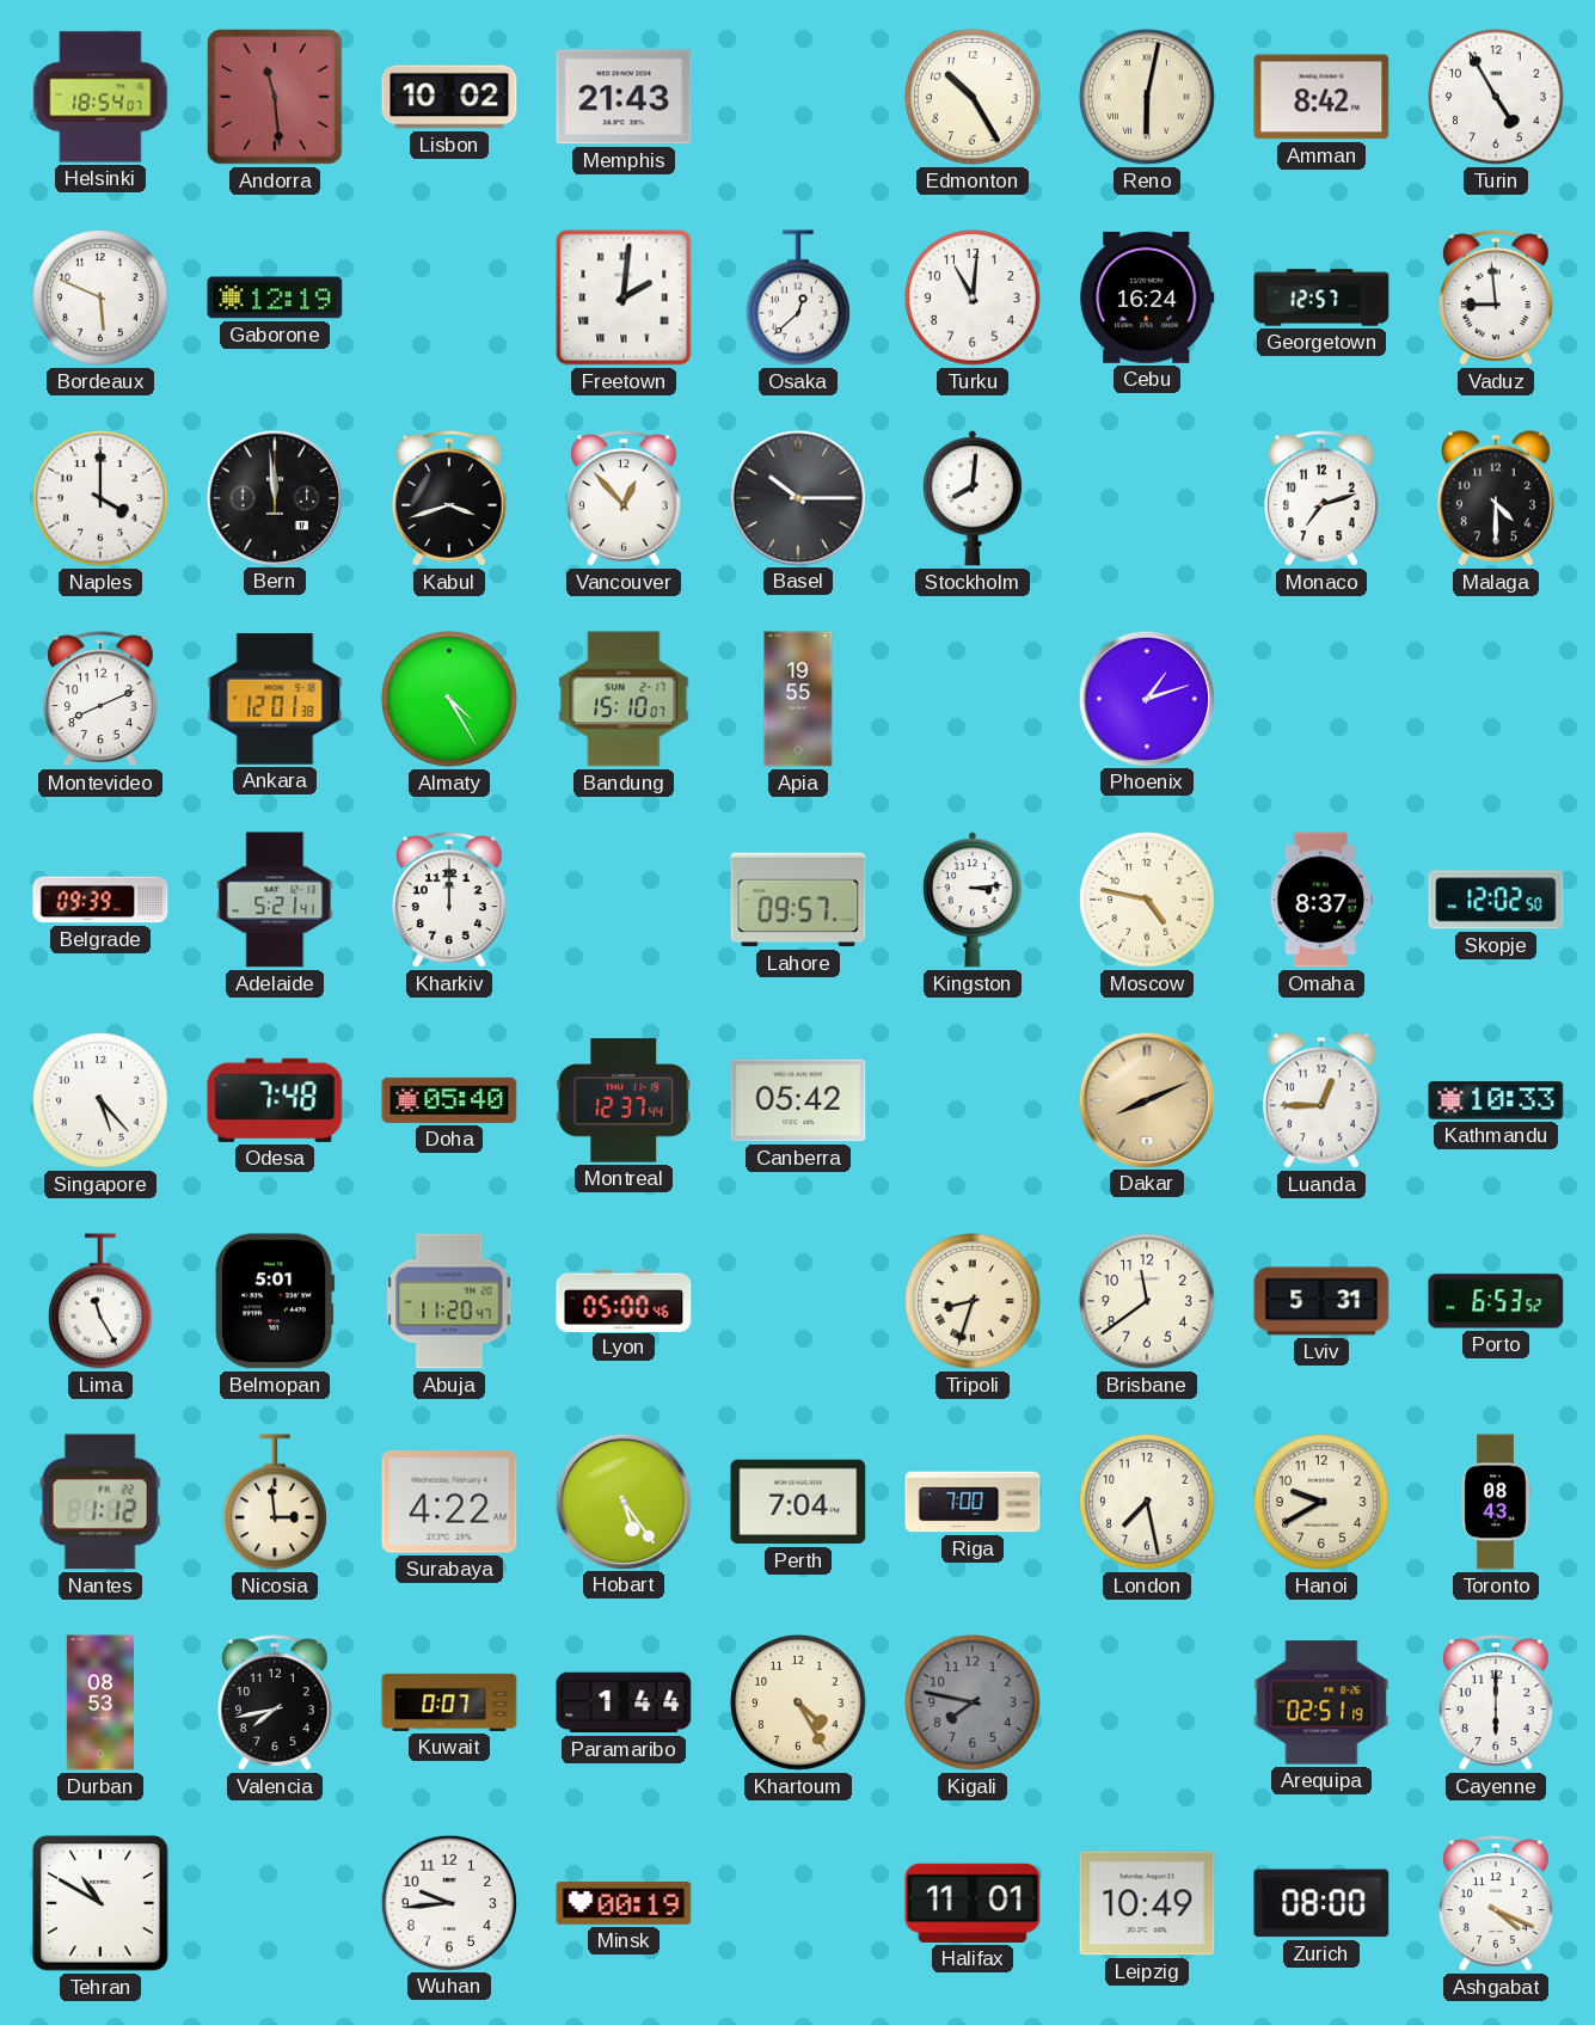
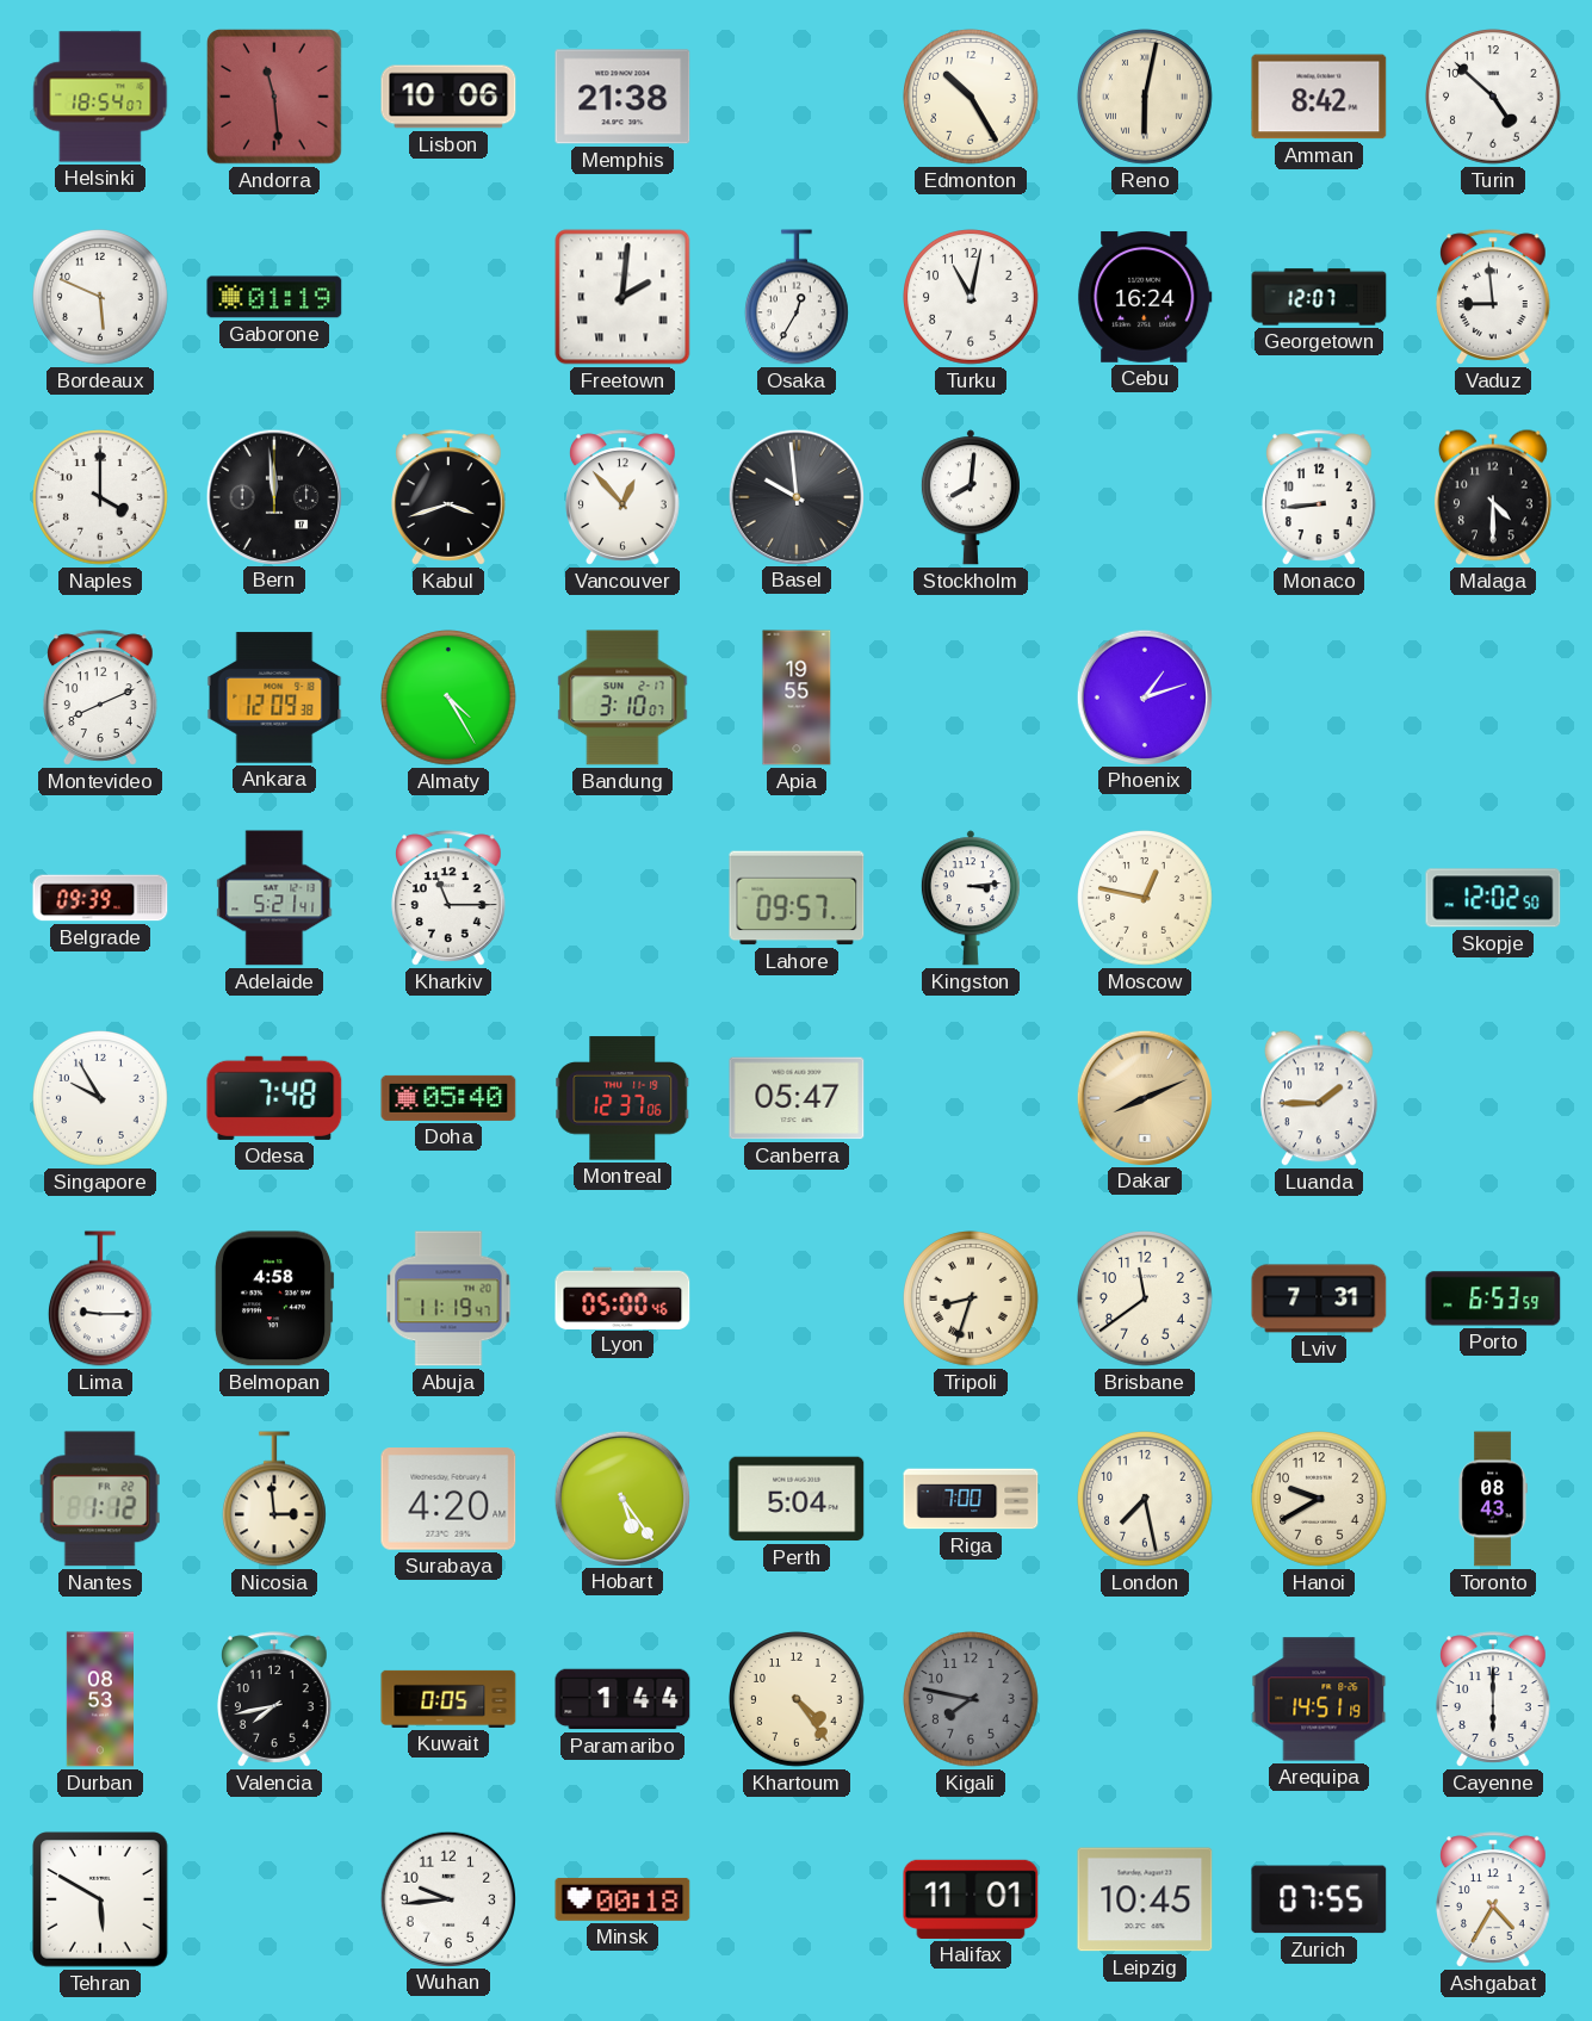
Lisbon: 10:02 -> 10:06 (448, 97)
Memphis: 21:43 -> 21:38 (622, 97)
Turin: 4:55 -> 4:52 (1494, 98)
Gaborone: 12:19 -> 01:19 (274, 297)
Osaka: 12:38 -> 12:35 (797, 297)
Turku: 11:01 -> 11:02 (972, 298)
Georgetown: 12:57 -> 12:07 (1319, 297)
Basel: 10:15 -> 9:59 (795, 496)
Monaco: 7:12 -> 8:44 (1320, 497)
Ankara: 12:01 -> 12:09 (274, 698)
Bandung: 15:10 -> 3:10 (622, 698)
Kharkiv: 12:00 -> 11:15 (450, 898)
Moscow: 4:47 -> 12:47 (1146, 899)
Omaha: 8:37 -> none (1321, 900)
Singapore: 5:23 -> 9:55 (101, 1099)
Montreal: 12:37:44 -> 12:37:06 (622, 1098)
Canberra: 05:42 -> 05:47 (797, 1098)
Luanda: 12:45 -> 1:45 (1319, 1098)
Kathmandu: 10:33 -> none (1496, 1100)
Lima: 11:25 -> 9:15 (100, 1298)
Belmopan: 5:01 -> 4:58 (274, 1298)
Abuja: 11:20 -> 11:19 (448, 1298)
Lviv: 5:31 -> 7:31 (1319, 1298)
Porto: 6:53:52 -> 6:53:59 (1493, 1298)
Surabaya: 4:22 -> 4:20 (448, 1499)
Perth: 7:04 -> 5:04 (797, 1499)
Kuwait: 0:07 -> 0:05 (448, 1699)
Khartoum: 4:25 -> 4:24 (798, 1700)
Arequipa: 02:51 -> 14:51 (1319, 1699)
Tehran: 10:50 -> 5:50 (100, 1899)
Minsk: 00:19 -> 00:18 (622, 1899)
Leipzig: 10:49 -> 10:45 (1145, 1899)
Zurich: 08:00 -> 07:55 (1319, 1899)
Ashgabat: 4:19 -> 4:35 (1494, 1899)
